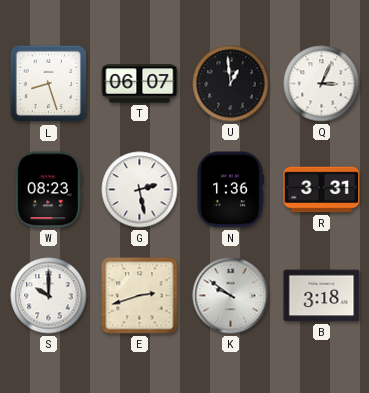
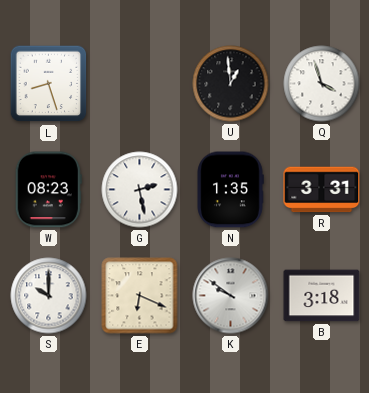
T: 06:07 -> none (140, 84)
Q: 3:04 -> 3:57 (322, 84)
N: 1:36 -> 1:35 (230, 190)
E: 2:42 -> 6:19 (140, 296)
